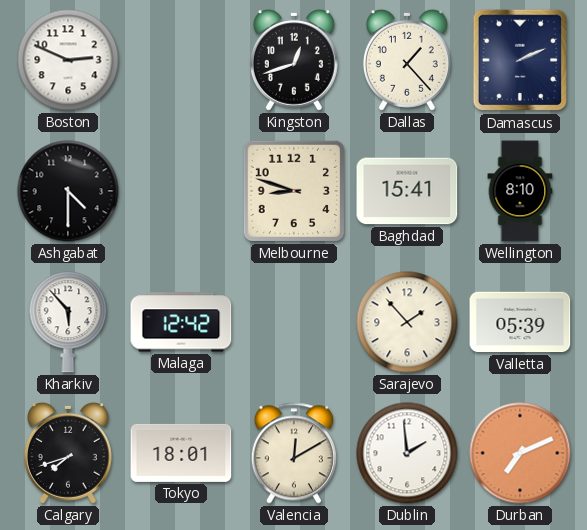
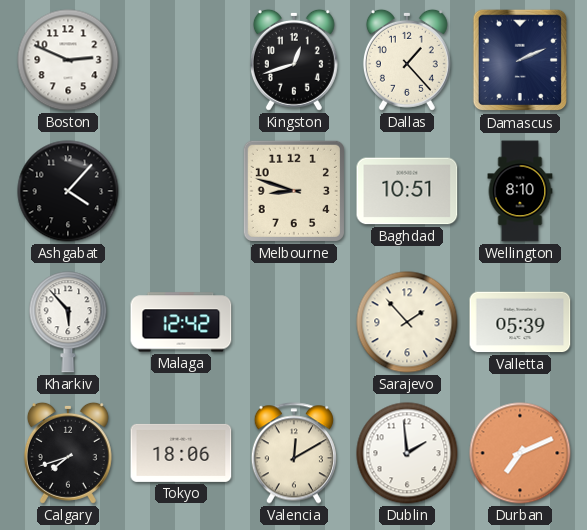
Ashgabat: 4:30 -> 4:07 (68, 191)
Baghdad: 15:41 -> 10:51 (407, 191)
Tokyo: 18:01 -> 18:06 (181, 453)
